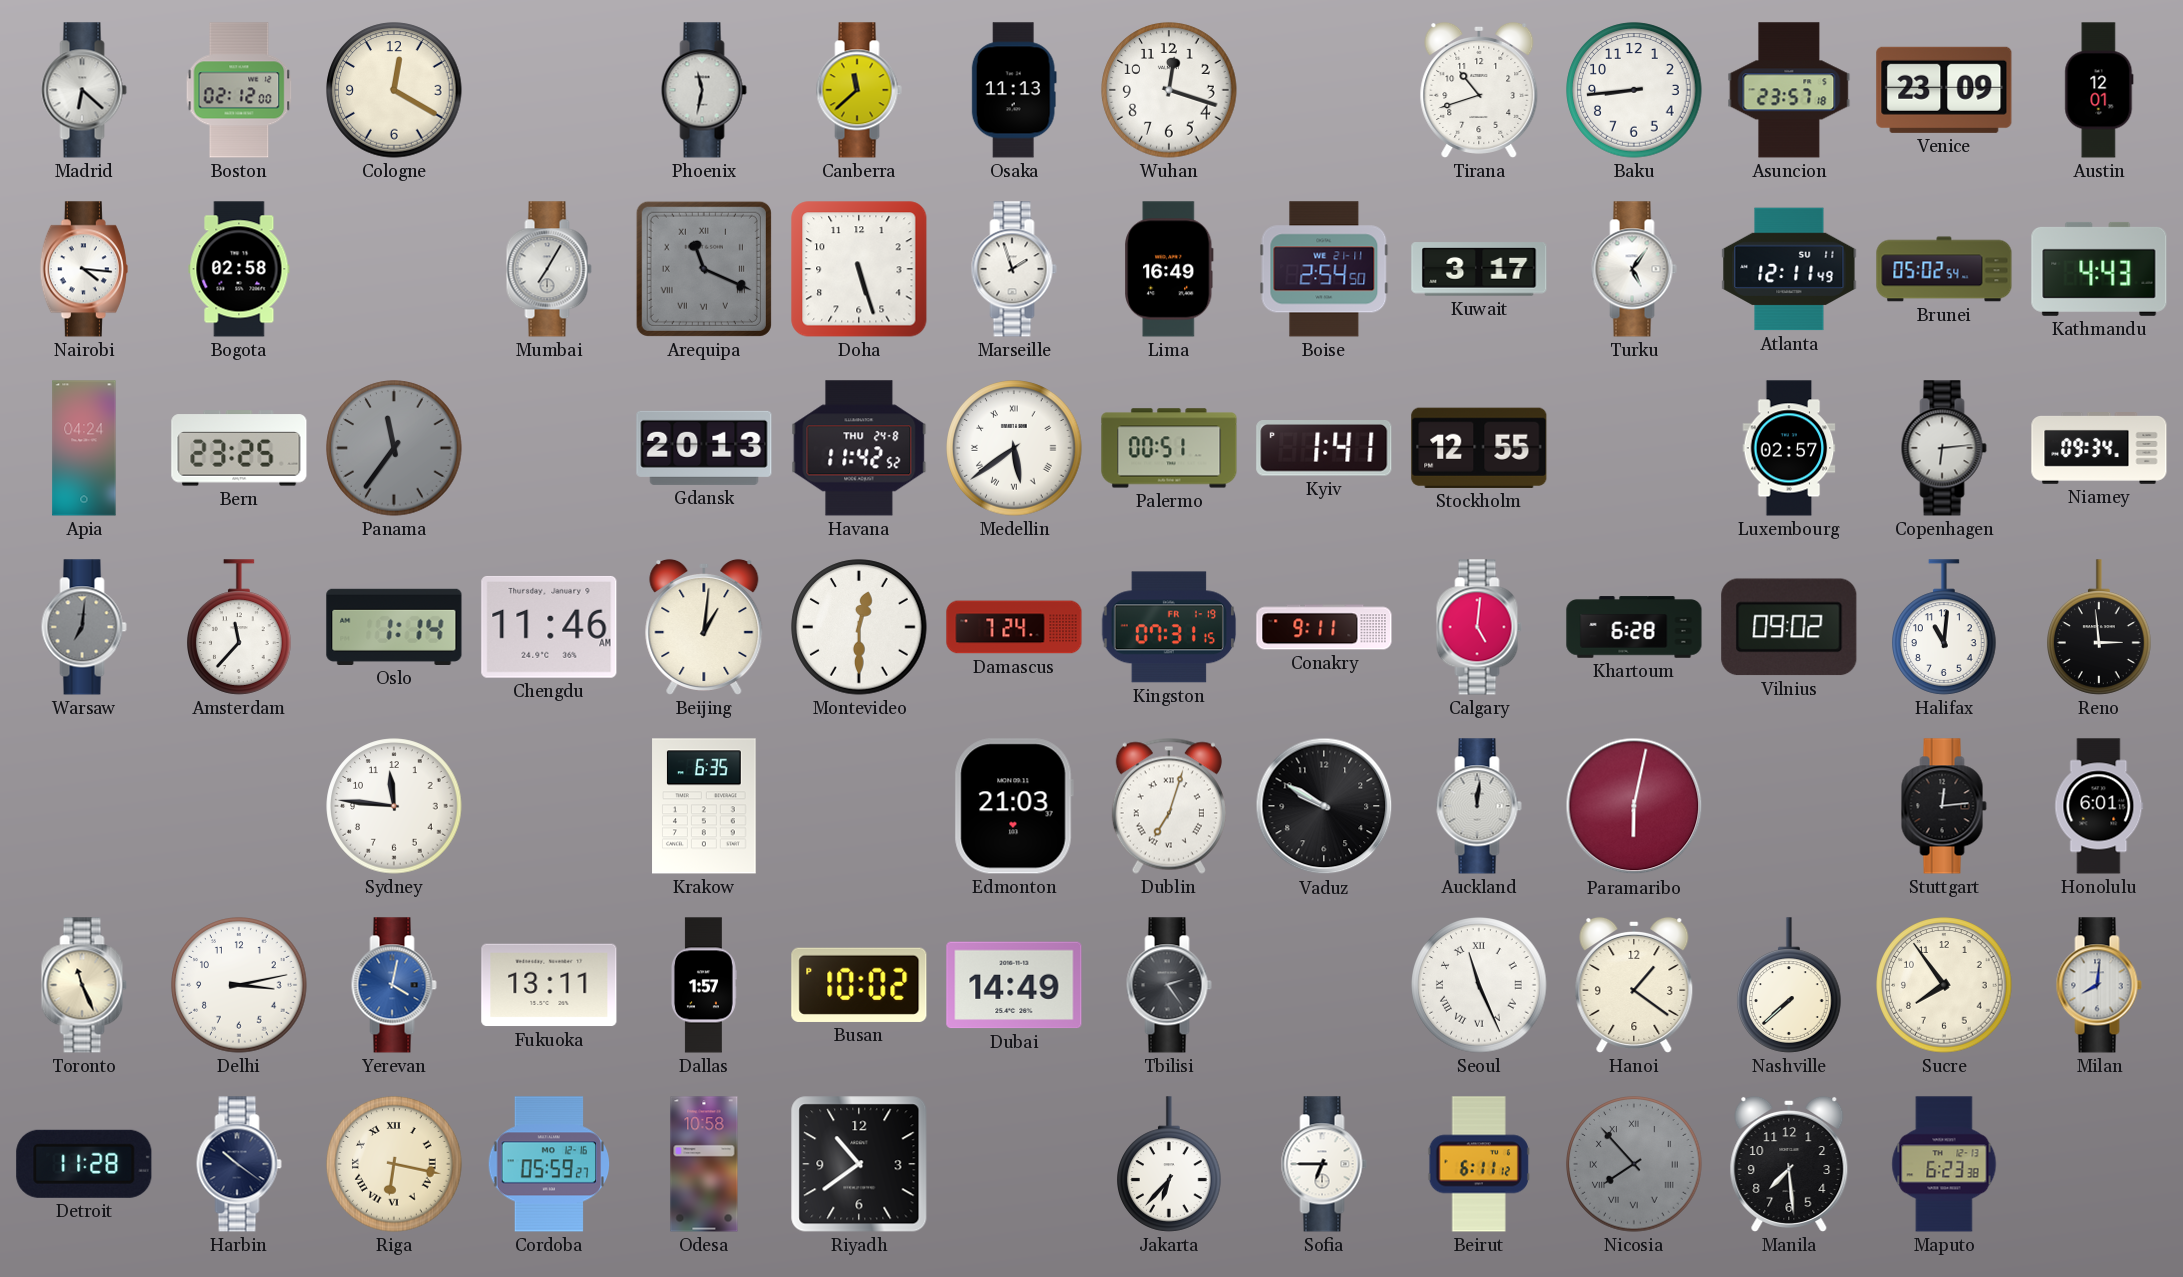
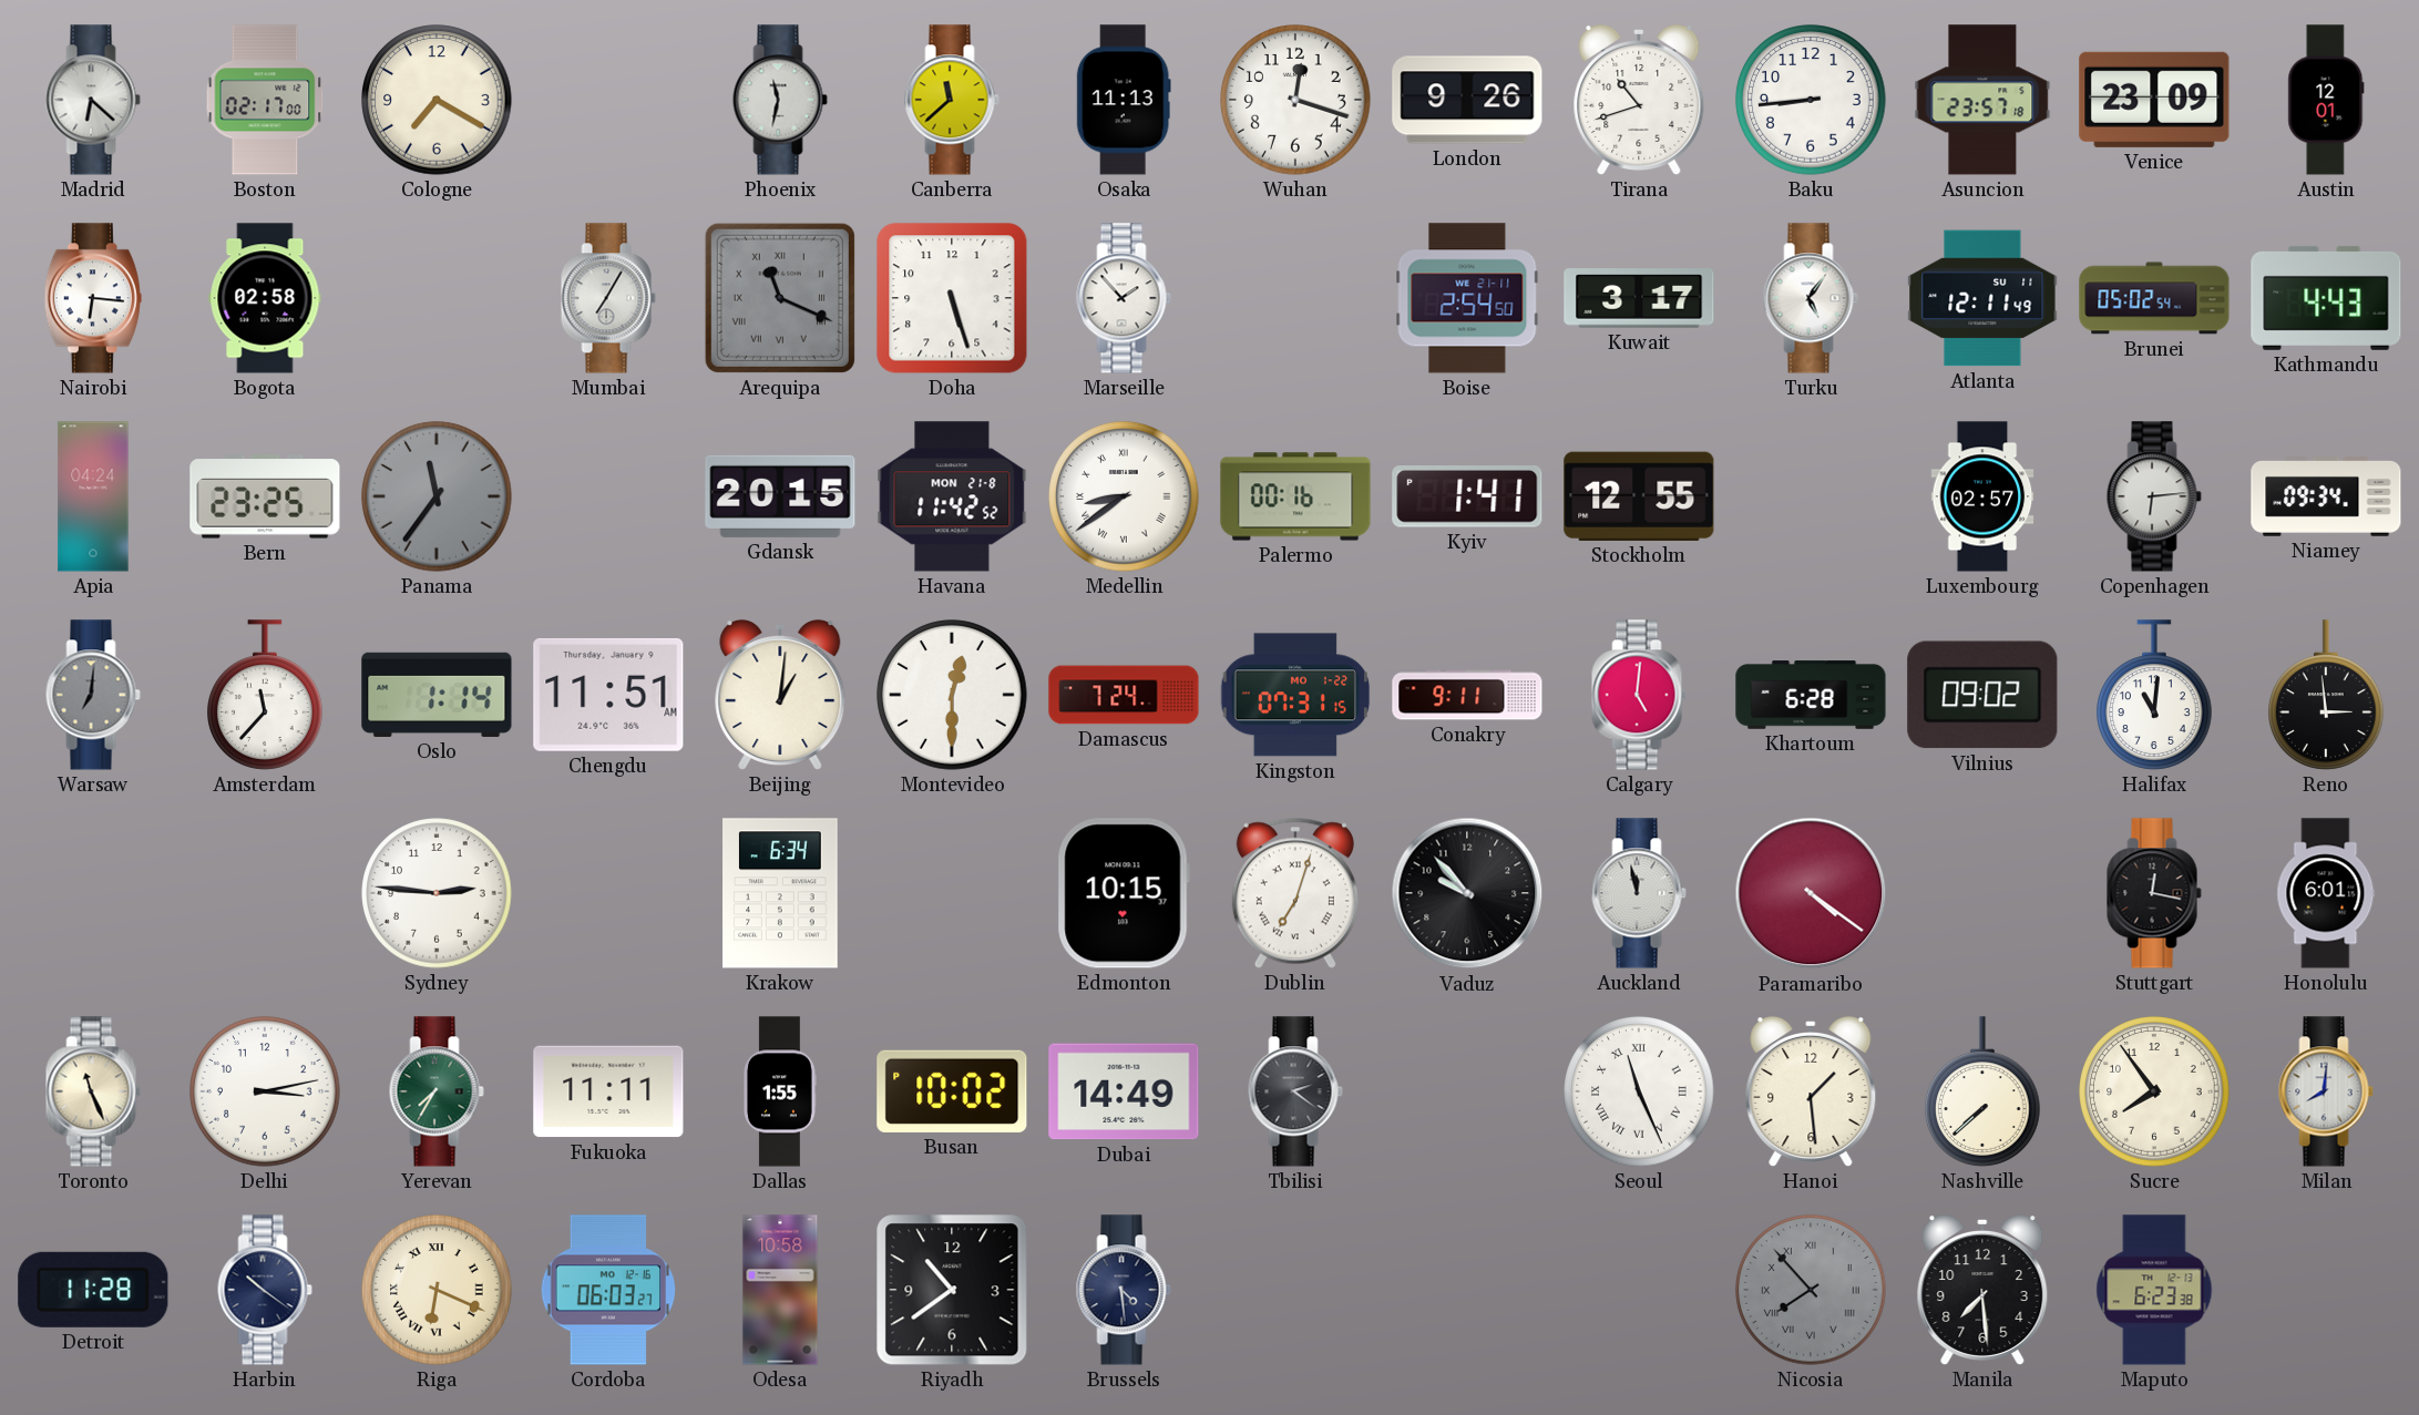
Boston: 02:12 -> 02:17 (265, 100)
Cologne: 12:20 -> 7:20 (437, 100)
London: none -> 9:26 (1467, 100)
Nairobi: 4:16 -> 6:16 (93, 298)
Marseille: 1:57 -> 1:53 (1124, 298)
Lima: 16:49 -> none (1169, 269)
Gdansk: 20:13 -> 20:15 (780, 496)
Havana date: THU 24-8 -> MON 21-8 (952, 496)
Medellin: 5:39 -> 8:39 (1124, 496)
Palermo: 00:51 -> 00:16 (1295, 496)
Chengdu: 11:46 -> 11:51 (608, 695)
Kingston date: FR 1-19 -> MO 1-22 (1295, 695)
Sydney: 11:46 -> 2:46 (437, 893)
Krakow: 6:35 -> 6:34 (780, 893)
Edmonton: 21:03 -> 10:15 (1124, 893)
Vaduz: 9:50 -> 9:53 (1467, 893)
Auckland: 12:01 -> 11:58 (1639, 893)
Paramaribo: 6:02 -> 4:21 (1811, 893)
Stuttgart: 12:14 -> 12:17 (2154, 893)
Yerevan: 4:02 -> 7:35 (437, 1091)
Yerevan dial: blue -> green (437, 1091)
Fukuoka: 13:11 -> 11:11 (608, 1091)
Dallas: 1:57 -> 1:55 (779, 1091)
Tbilisi: 2:24 -> 2:21 (1295, 1091)
Hanoi: 1:21 -> 1:29 (1811, 1091)
Riga: 6:17 -> 6:19 (437, 1290)
Cordoba: 05:59 -> 06:03 (608, 1290)
Brussels: none -> 4:29 (1124, 1290)
Jakarta: 6:37 -> none (1170, 1164)
Sofia: 6:45 -> none (1324, 1164)
Beirut: 6:11 -> none (1479, 1164)
